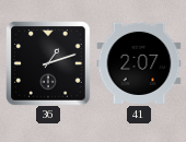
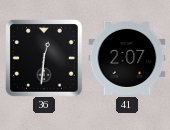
36: 1:12 -> 12:31 (44, 58)
